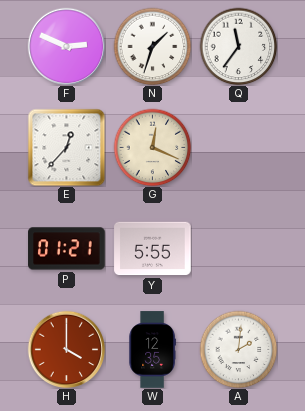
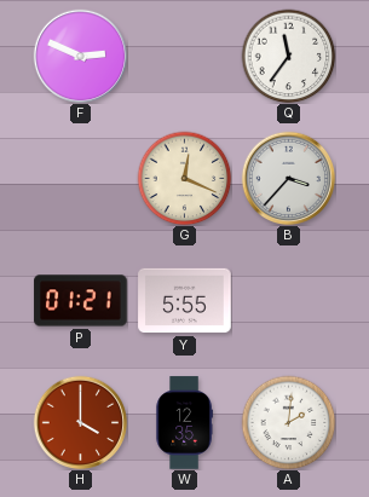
N: 1:33 -> none (152, 46)
E: 12:37 -> none (66, 147)
B: none -> 3:37 (288, 178)
